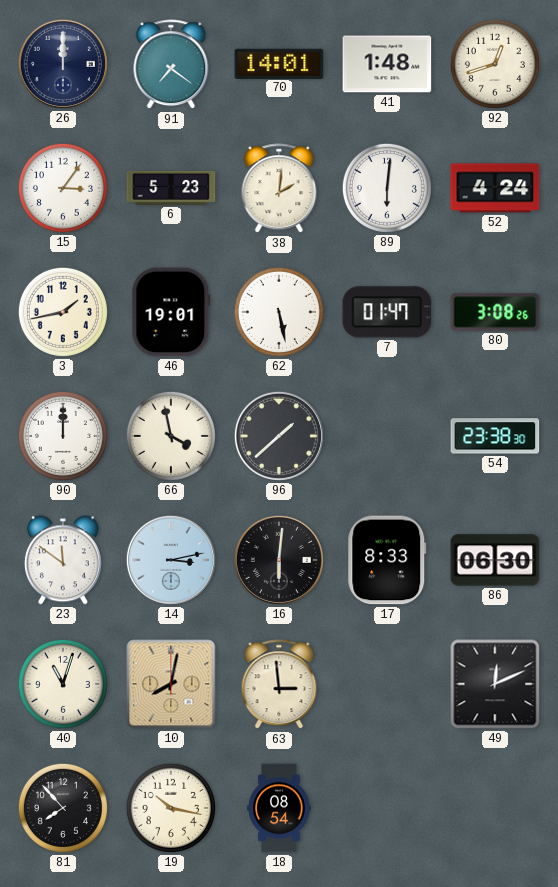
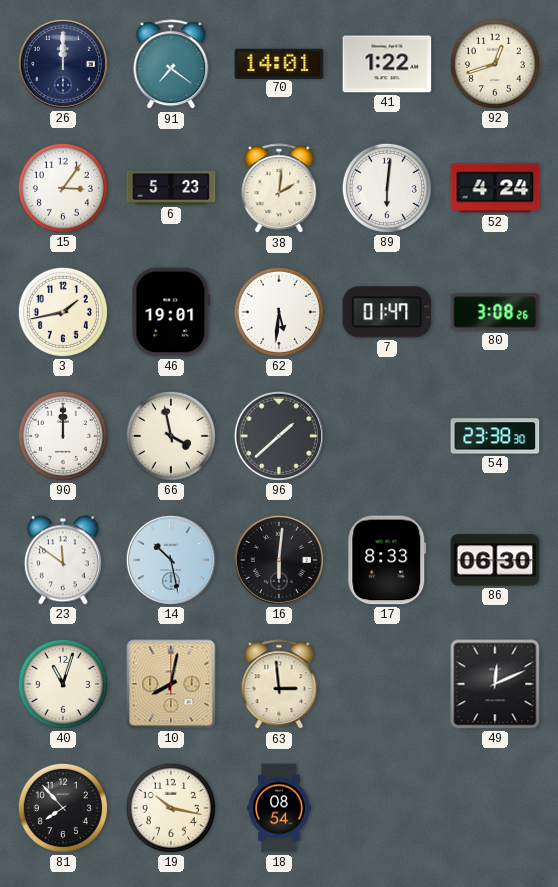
41: 1:48 -> 1:22 (387, 64)
62: 5:28 -> 5:31 (279, 312)
14: 3:13 -> 10:28 (171, 560)
